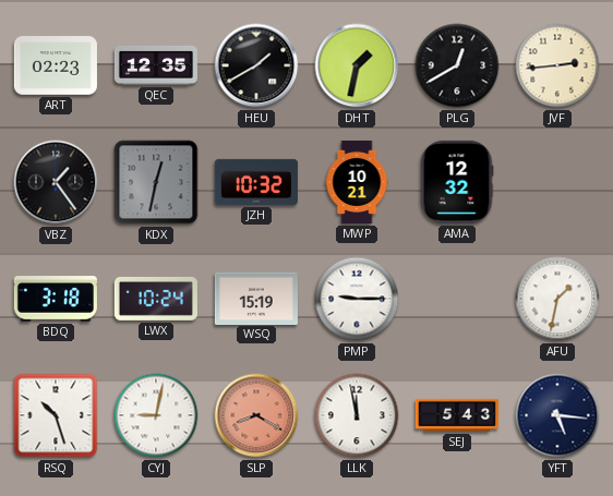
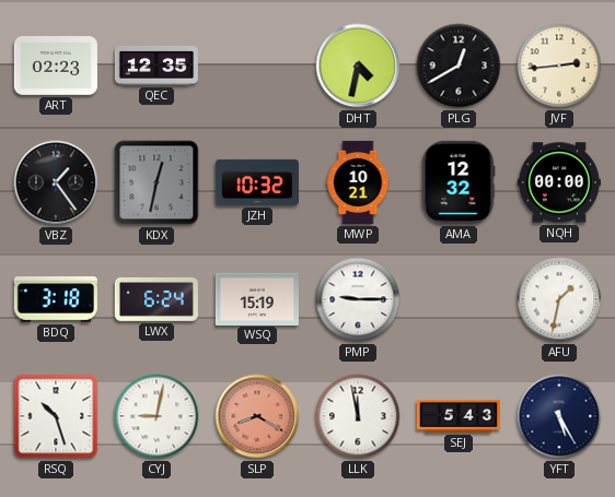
HEU: 1:40 -> none (256, 65)
DHT: 1:32 -> 4:32 (358, 66)
NQH: none -> 00:00 (559, 182)
LWX: 10:24 -> 6:24 (156, 299)
YFT: 5:16 -> 5:25 (559, 416)
